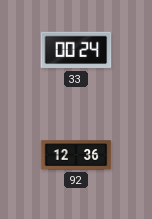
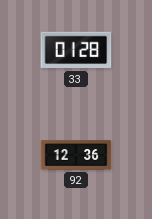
33: 00:24 -> 01:28 (76, 50)
